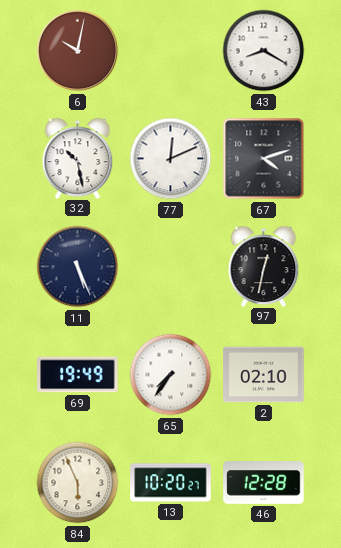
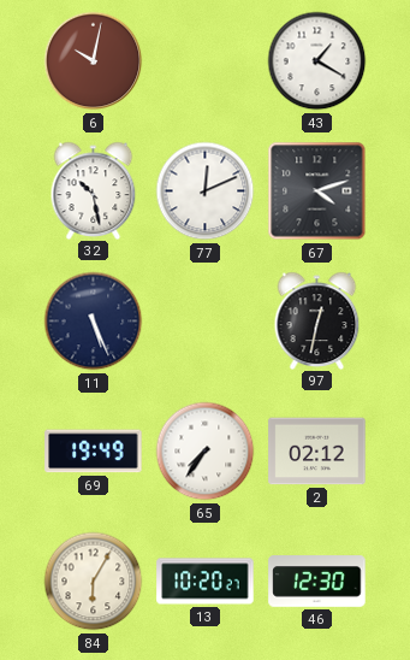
43: 8:20 -> 1:20 (317, 61)
2: 02:10 -> 02:12 (317, 452)
84: 5:56 -> 6:05 (94, 582)
46: 12:28 -> 12:30 (317, 582)
